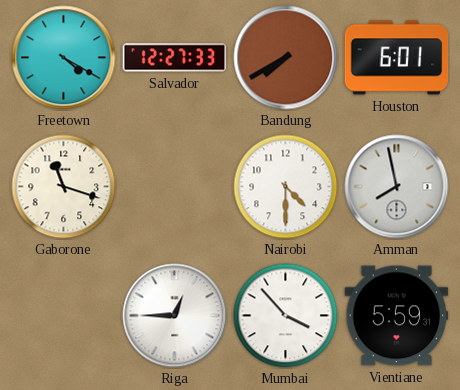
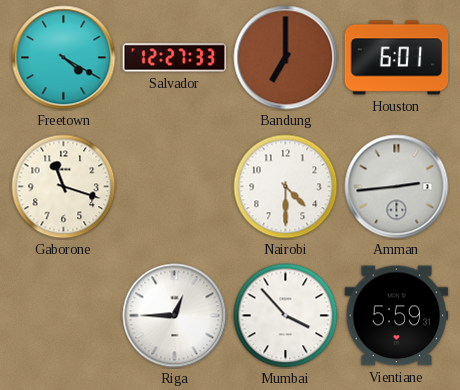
Bandung: 7:40 -> 7:00 (286, 58)
Amman: 7:58 -> 2:44 (397, 187)
